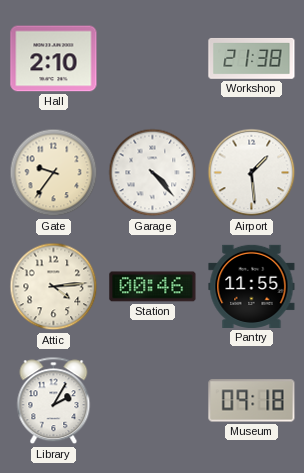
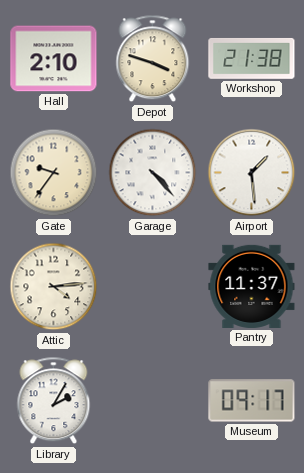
Depot: none -> 3:48 (153, 59)
Station: 00:46 -> none (153, 287)
Pantry: 11:55 -> 11:37 (252, 286)
Museum: 09:18 -> 09:17 (252, 401)
